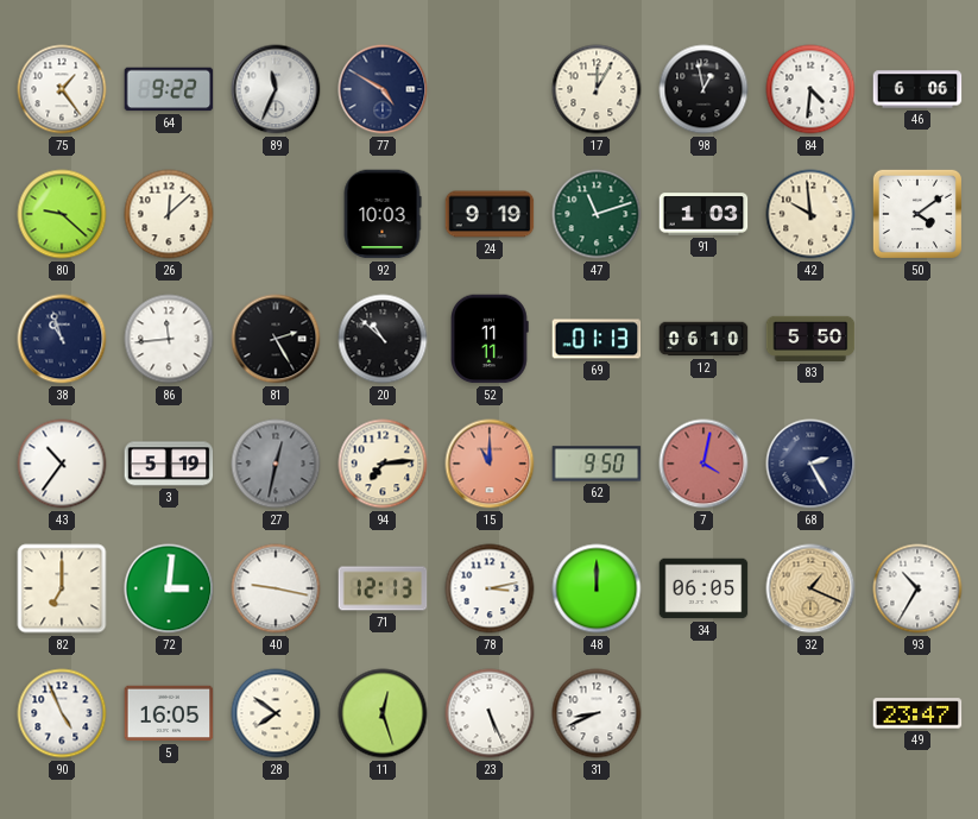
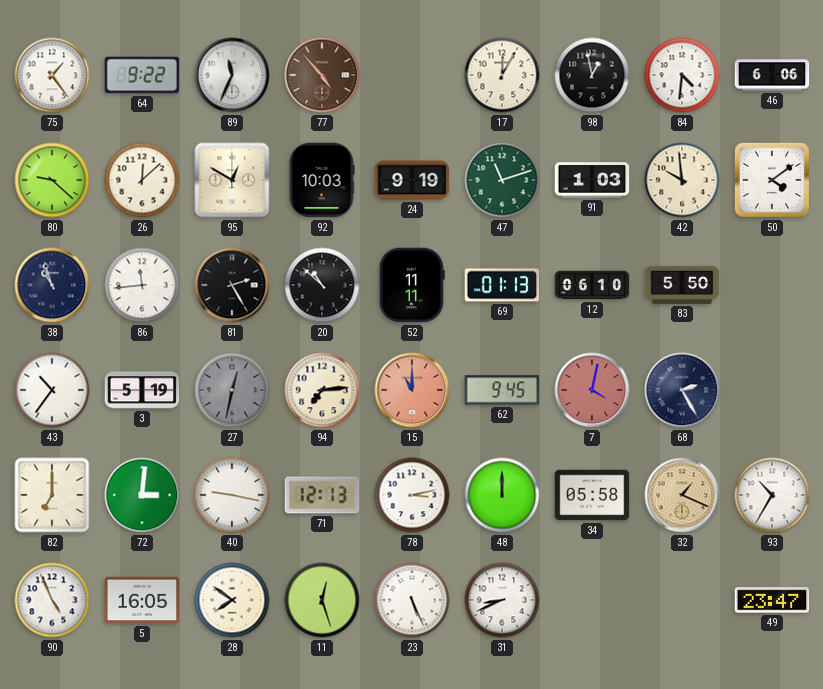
77: 4:50 -> 4:53 (322, 75)
77 dial: navy -> brown (322, 75)
95: none -> 12:50 (232, 180)
62: 9:50 -> 9:45 (502, 390)
34: 06:05 -> 05:58 (592, 495)
